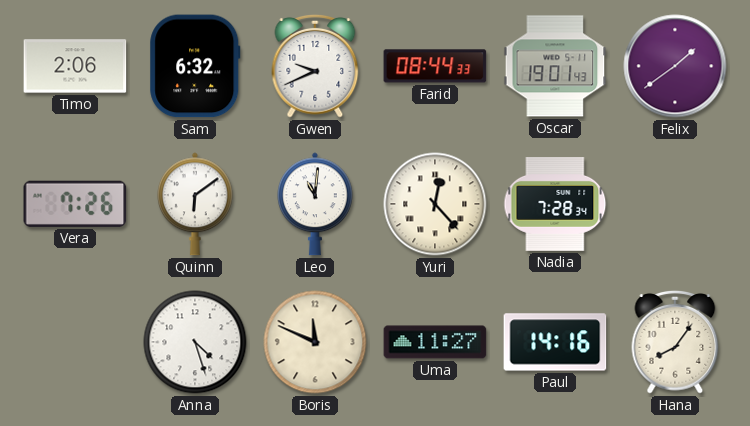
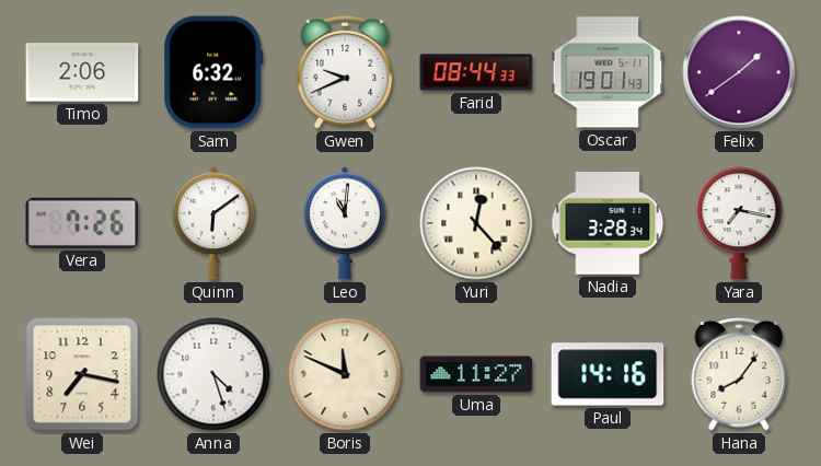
Nadia: 7:28 -> 3:28 (608, 224)
Yara: none -> 7:17 (739, 223)
Wei: none -> 7:17 (82, 374)
